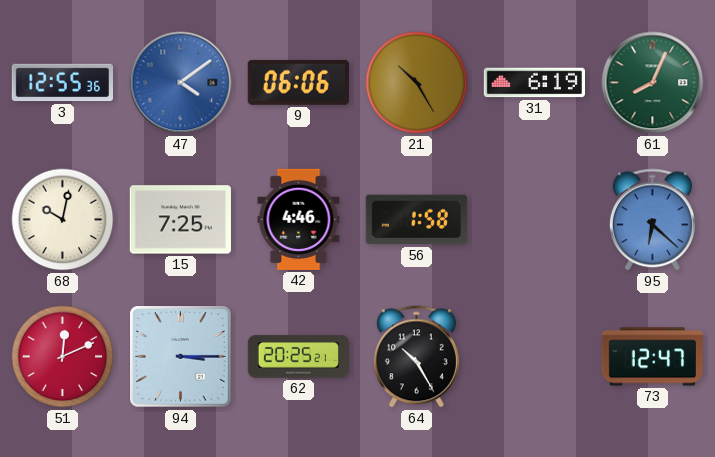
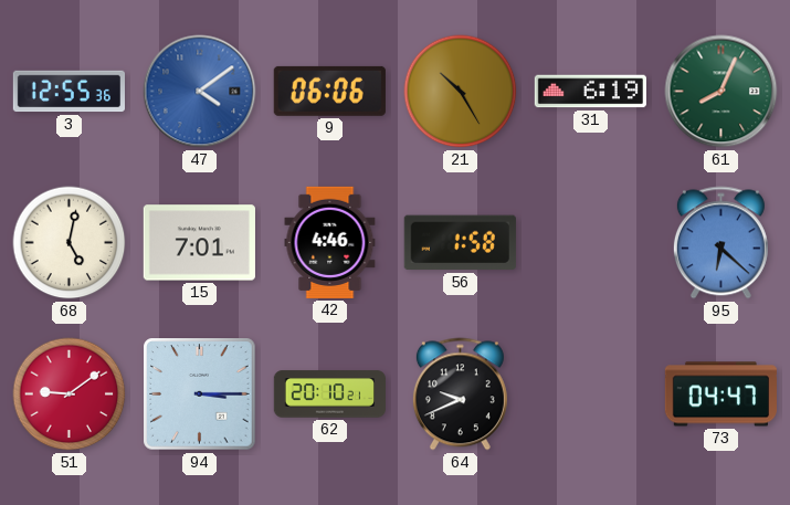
68: 10:02 -> 5:02 (70, 243)
15: 7:25 -> 7:01 (199, 243)
51: 12:11 -> 9:09 (70, 394)
62: 20:25 -> 20:10 (329, 394)
64: 10:25 -> 9:41 (460, 394)
73: 12:47 -> 04:47 (720, 394)
